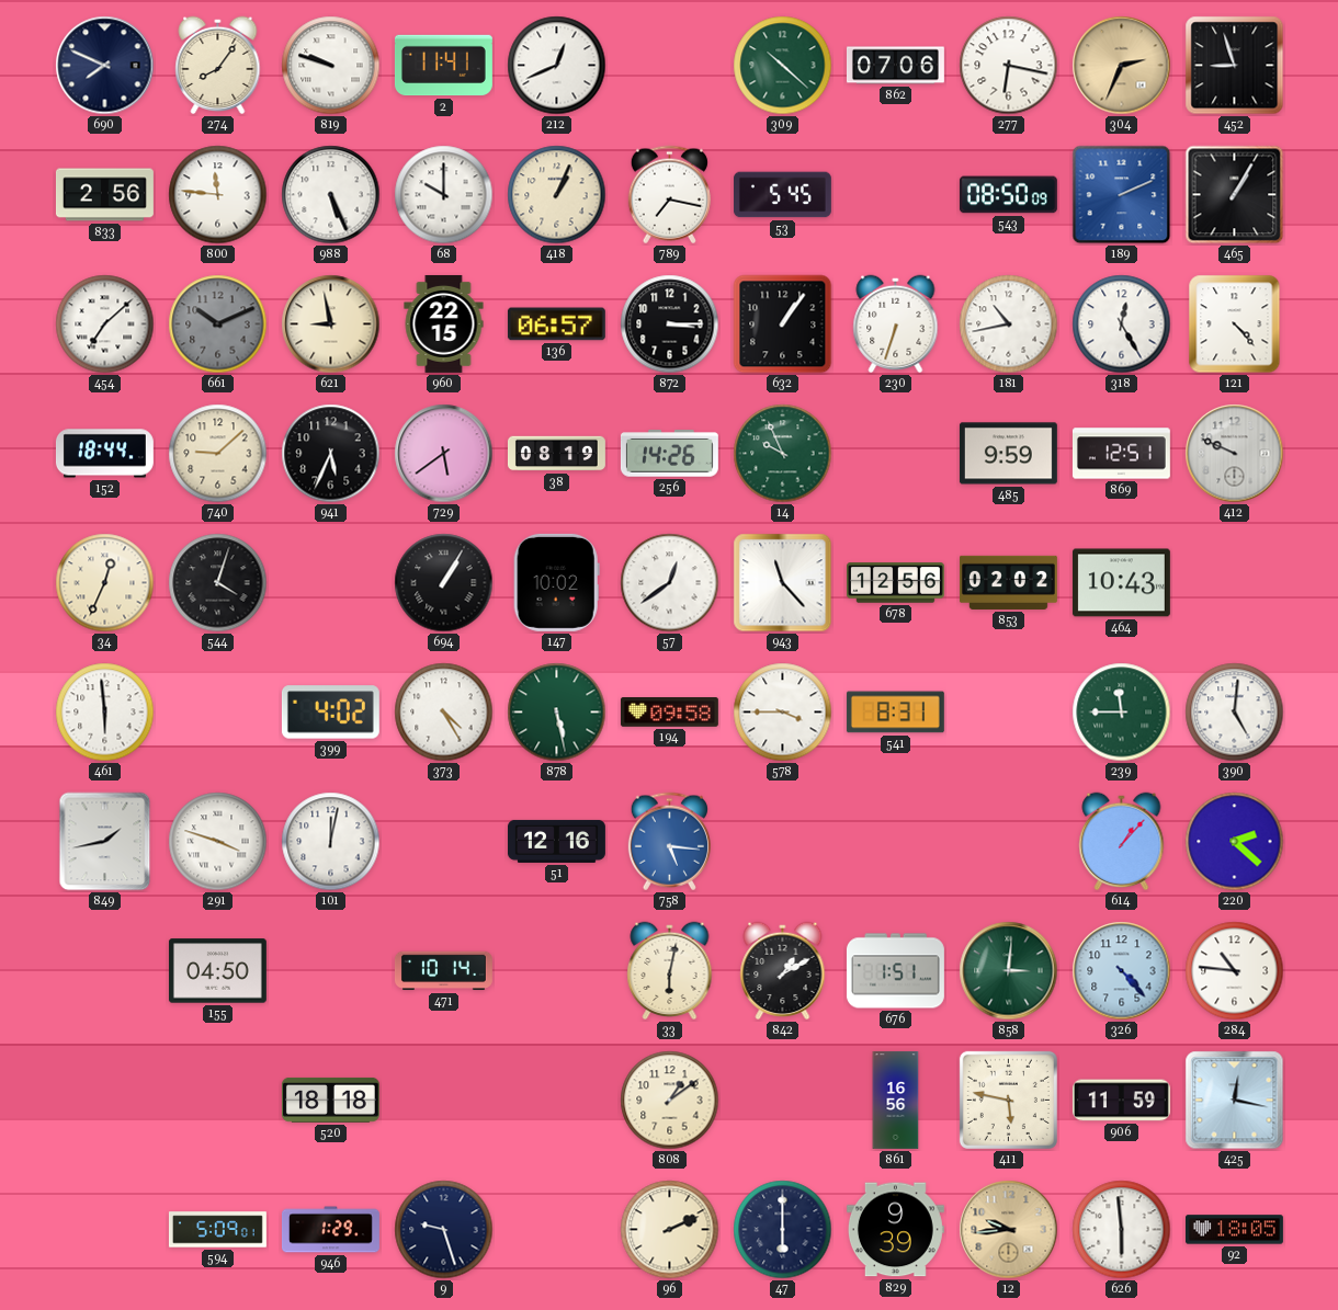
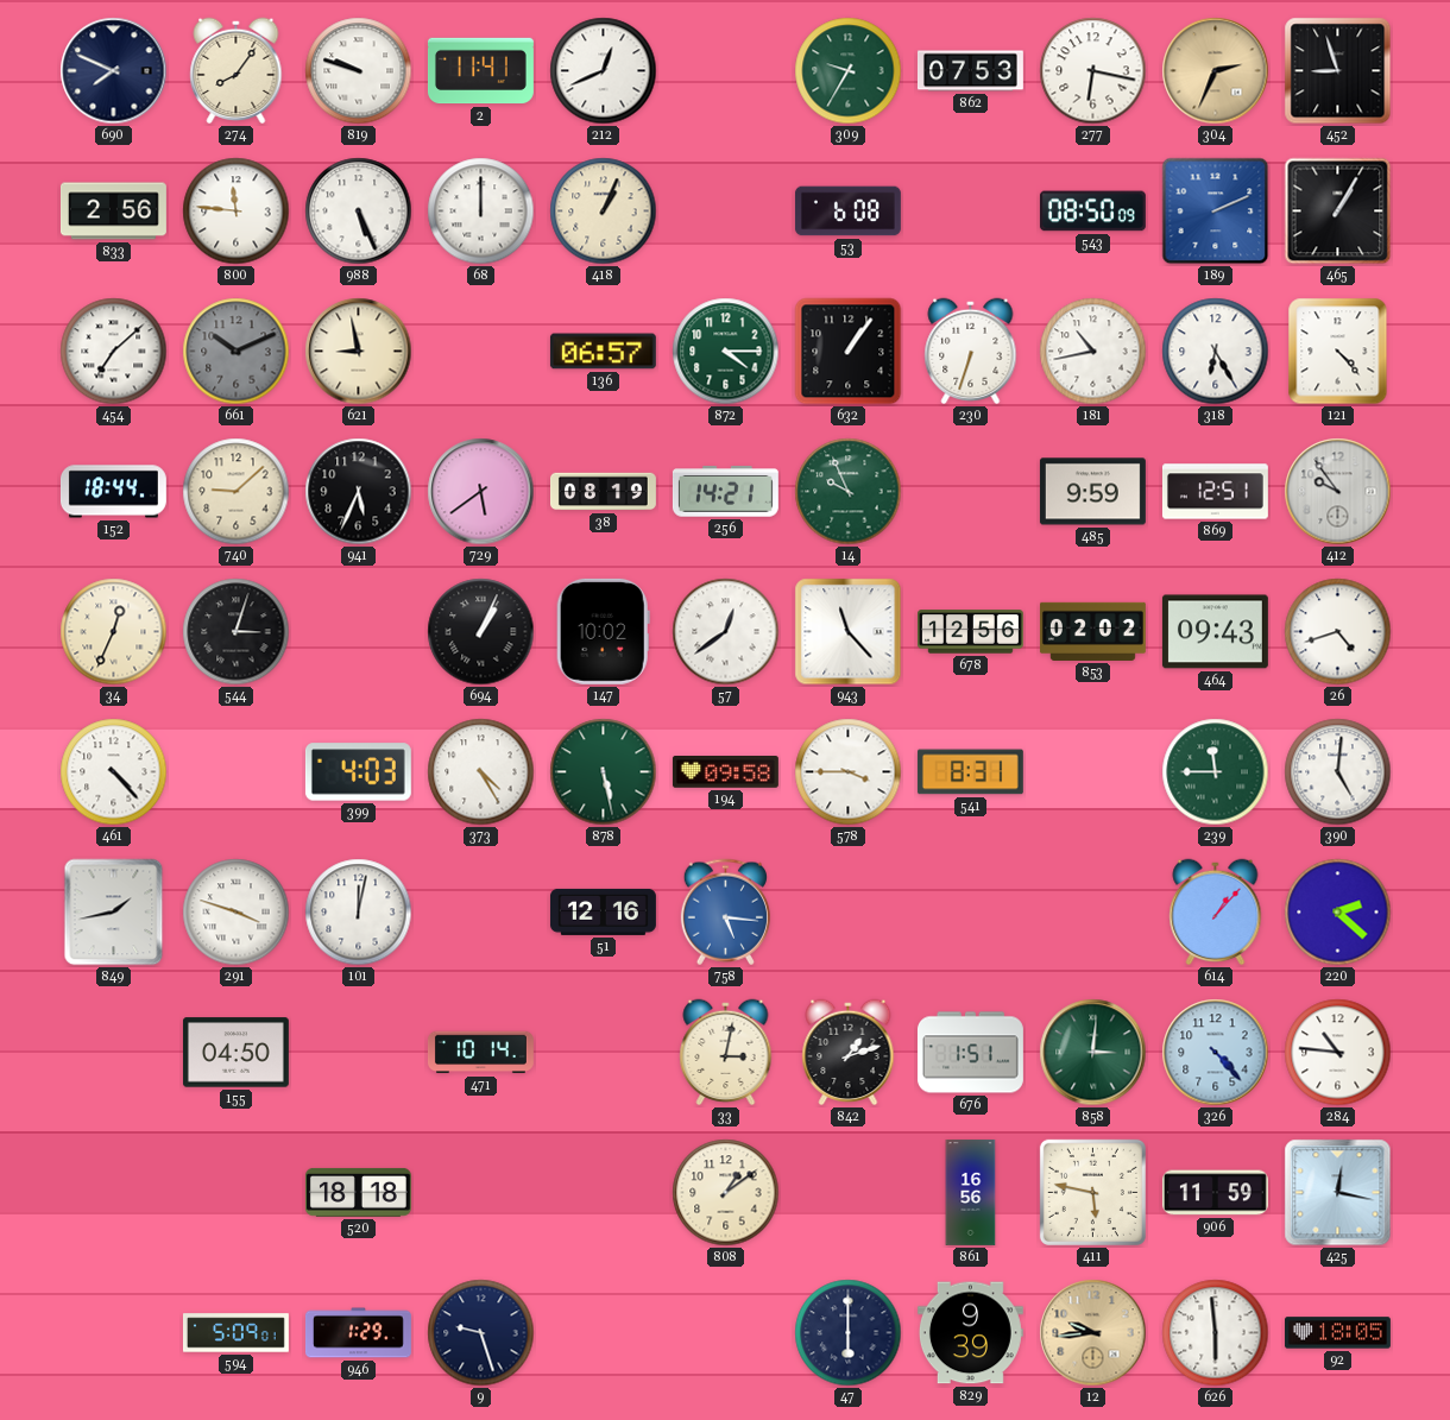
309: 10:22 -> 9:35 (849, 71)
862: 07:06 -> 07:53 (970, 71)
68: 10:00 -> 12:00 (481, 212)
789: 7:17 -> none (669, 195)
53: 5:45 -> 6:08 (847, 212)
960: 22:15 -> none (444, 323)
872: 3:15 -> 4:15 (726, 352)
872 dial: black -> green (726, 352)
318: 12:25 -> 6:25 (1216, 352)
256: 14:26 -> 14:21 (725, 492)
412: 9:49 -> 9:54 (1338, 492)
544: 4:03 -> 3:03 (237, 632)
694: 1:05 -> 1:04 (481, 632)
464: 10:43 -> 09:43 (1215, 632)
26: none -> 4:42 (1338, 632)
461: 5:59 -> 4:23 (114, 772)
399: 4:02 -> 4:03 (358, 772)
33: 6:02 -> 3:02 (726, 1053)
842: 1:10 -> 1:12 (849, 1053)
96: 2:11 -> none (670, 1230)
